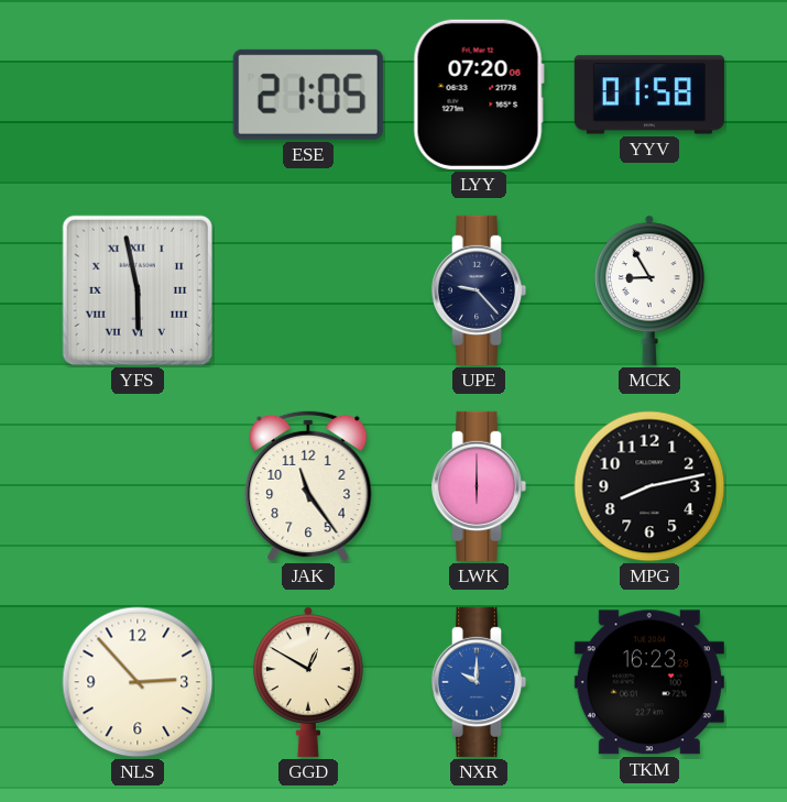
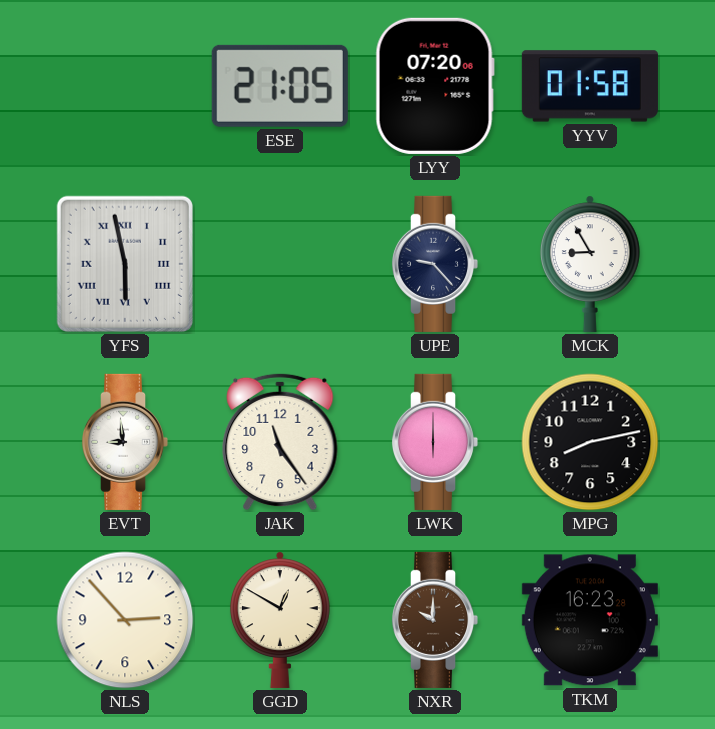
EVT: none -> 8:59 (125, 442)
NXR dial: blue -> brown (435, 620)
